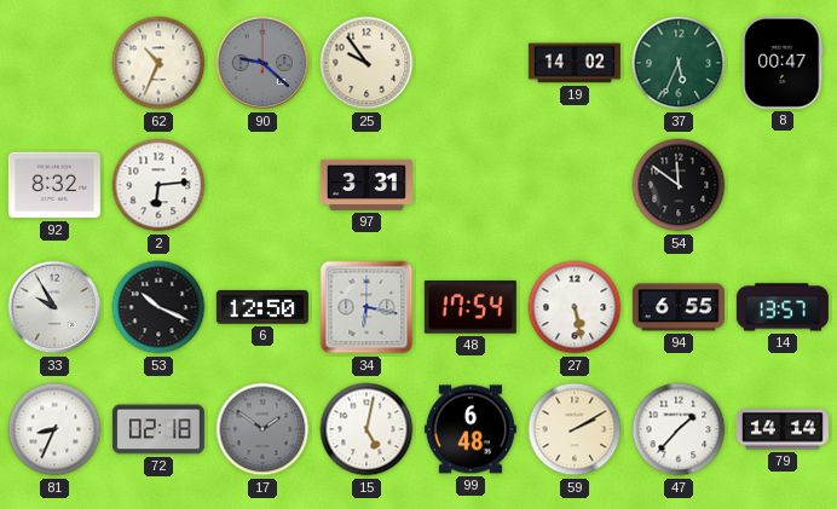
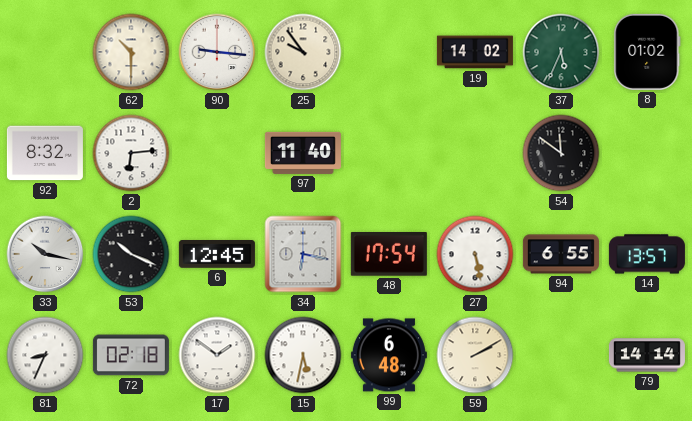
62: 10:34 -> 10:30 (131, 52)
90: 9:22 -> 9:16 (217, 52)
90 dial: grey -> white (217, 52)
8: 00:47 -> 01:02 (647, 52)
97: 3:31 -> 11:40 (303, 153)
33: 9:55 -> 10:17 (45, 254)
6: 12:50 -> 12:45 (217, 254)
17 dial: grey -> white (217, 355)
15: 5:02 -> 5:32 (303, 355)
47: 1:37 -> none (679, 429)
